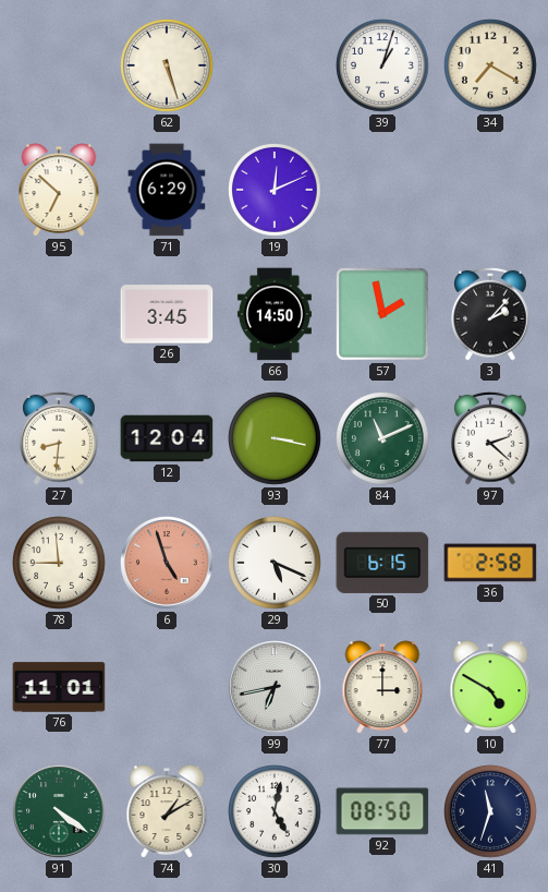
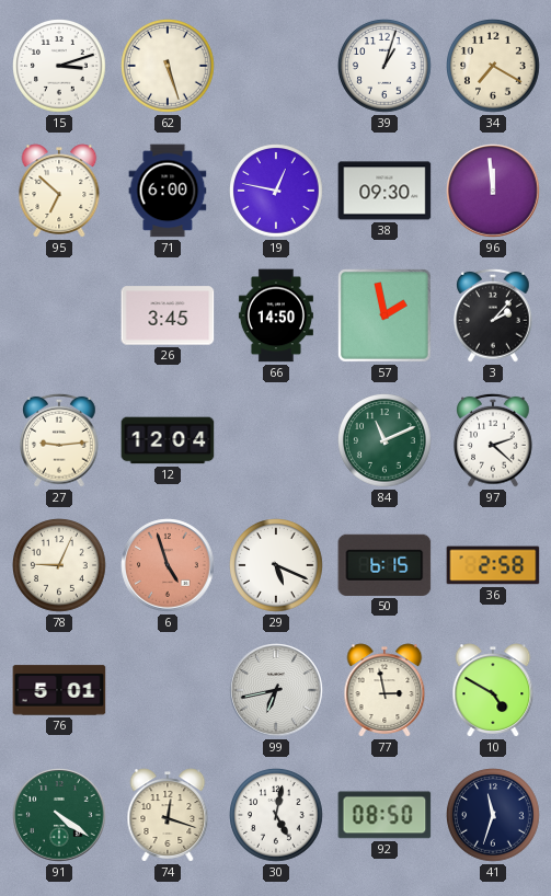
15: none -> 3:12 (59, 66)
71: 6:29 -> 6:00 (168, 191)
19: 12:11 -> 12:47 (276, 191)
38: none -> 09:30 (384, 191)
96: none -> 11:59 (493, 191)
27: 8:31 -> 9:14 (60, 440)
93: 3:17 -> none (275, 438)
78: 8:59 -> 9:04 (59, 565)
76: 11:01 -> 5:01 (59, 690)
77: 3:00 -> 2:58 (384, 690)
74: 1:10 -> 12:18 (168, 815)
